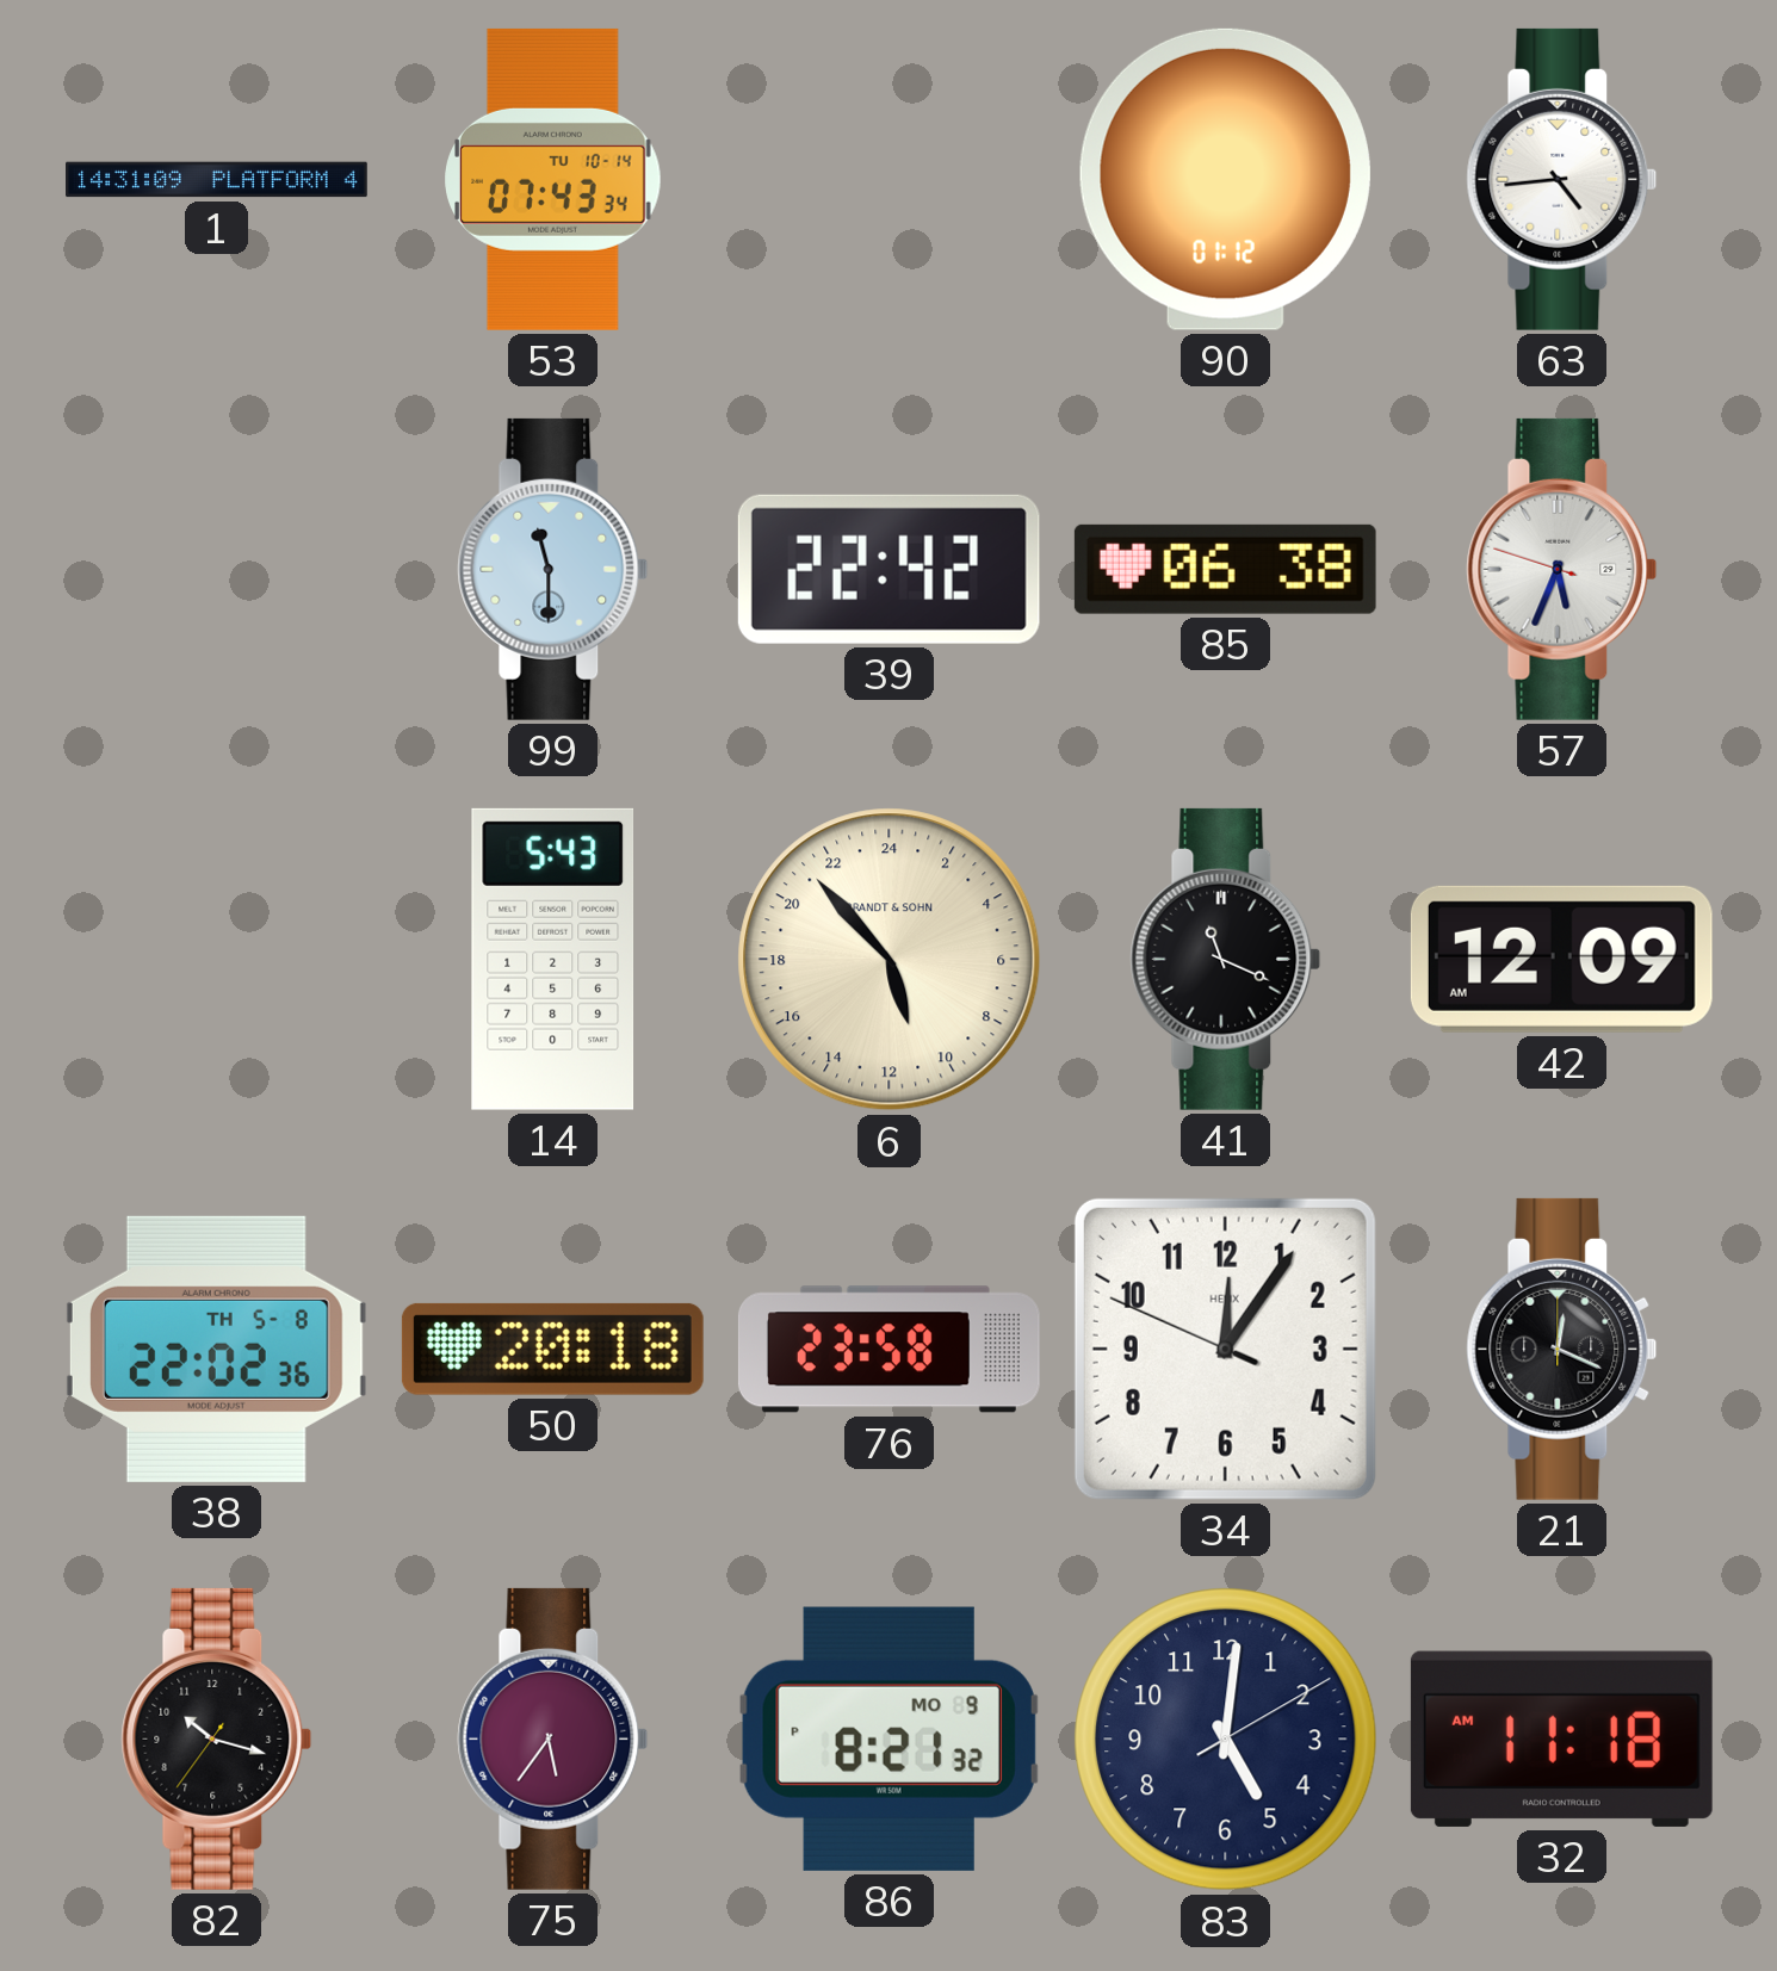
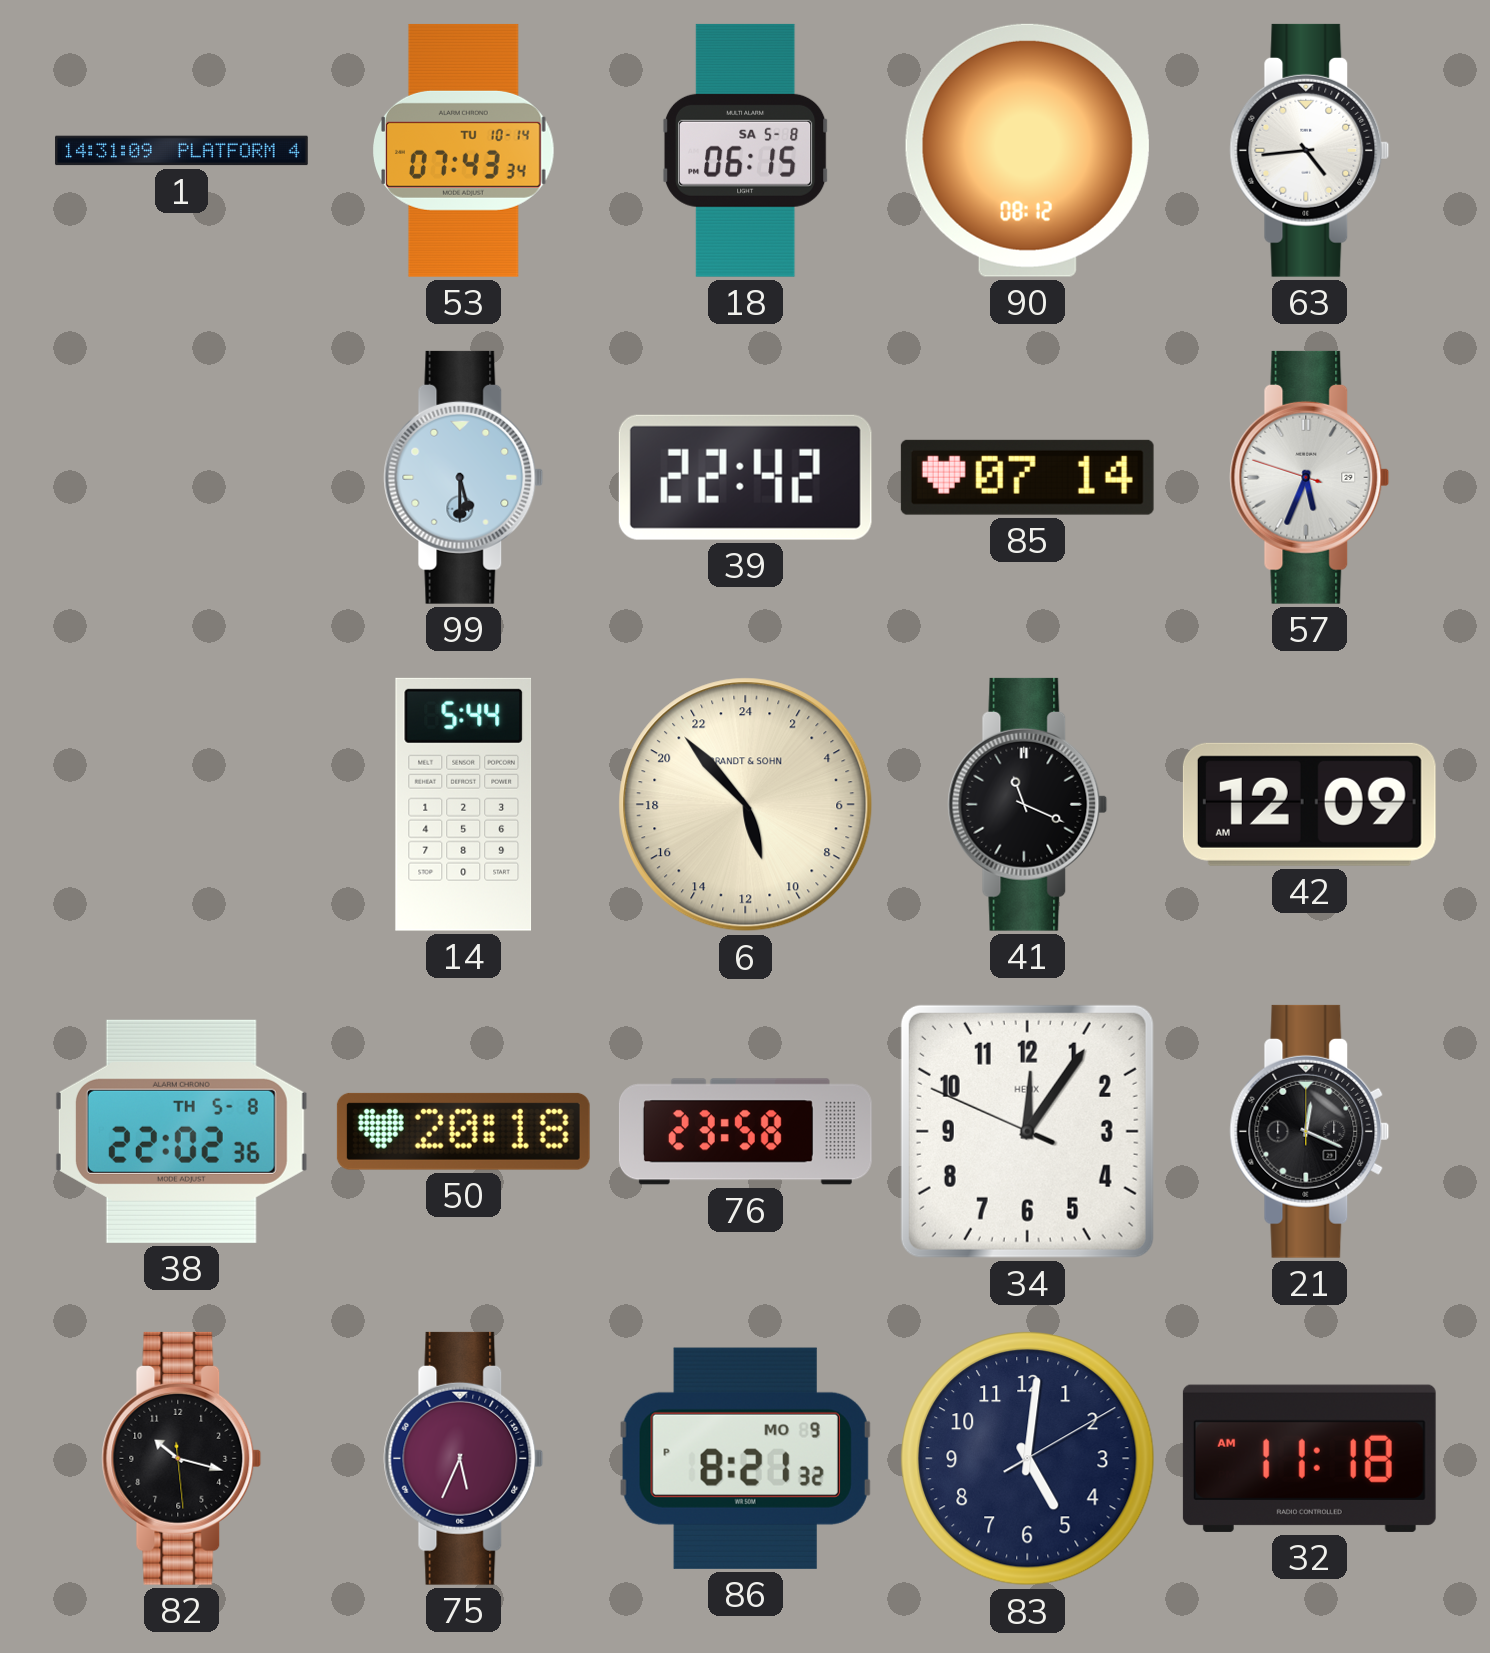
18: none -> 06:15 (746, 150)
90: 01:12 -> 08:12 (1027, 150)
99: 11:30 -> 5:30 (464, 477)
85: 06:38 -> 07:14 (1027, 477)
14: 5:43 -> 5:44 (464, 804)
82: 10:17:36 -> 10:17:29 (182, 1458)
75: 5:36 -> 5:34 (464, 1458)
